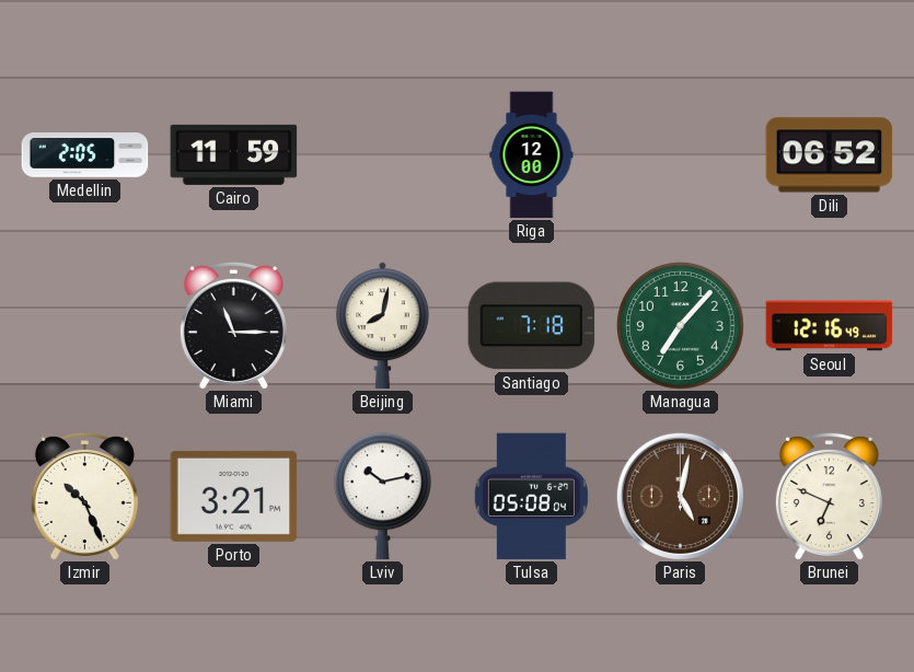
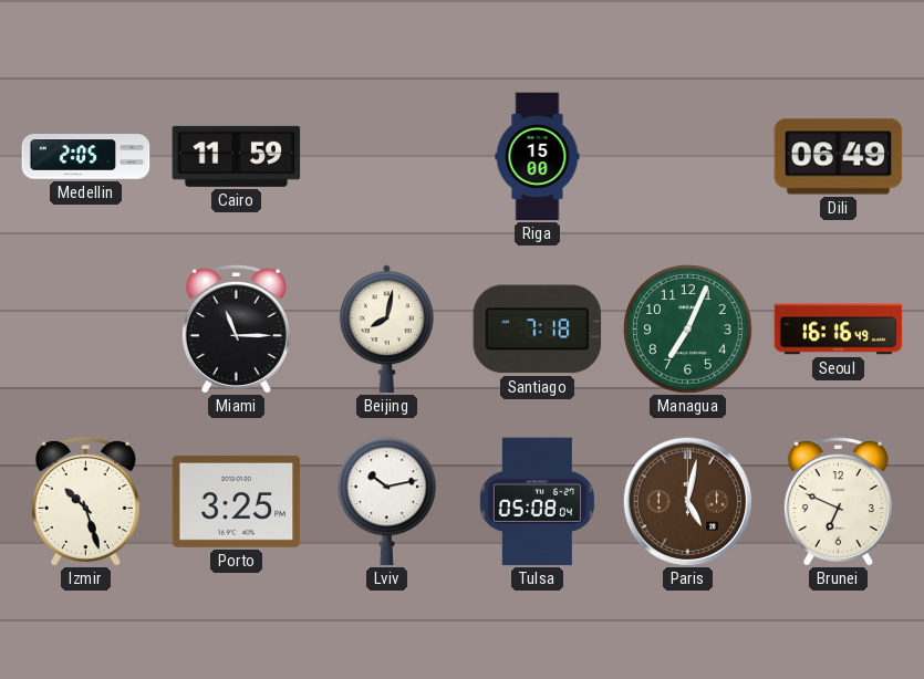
Riga: 12:00 -> 15:00 (538, 157)
Dili: 06:52 -> 06:49 (839, 157)
Managua: 7:07 -> 7:04 (688, 330)
Seoul: 12:16 -> 16:16 (839, 330)
Izmir: 10:26 -> 10:27 (85, 501)
Porto: 3:21 -> 3:25 (237, 501)
